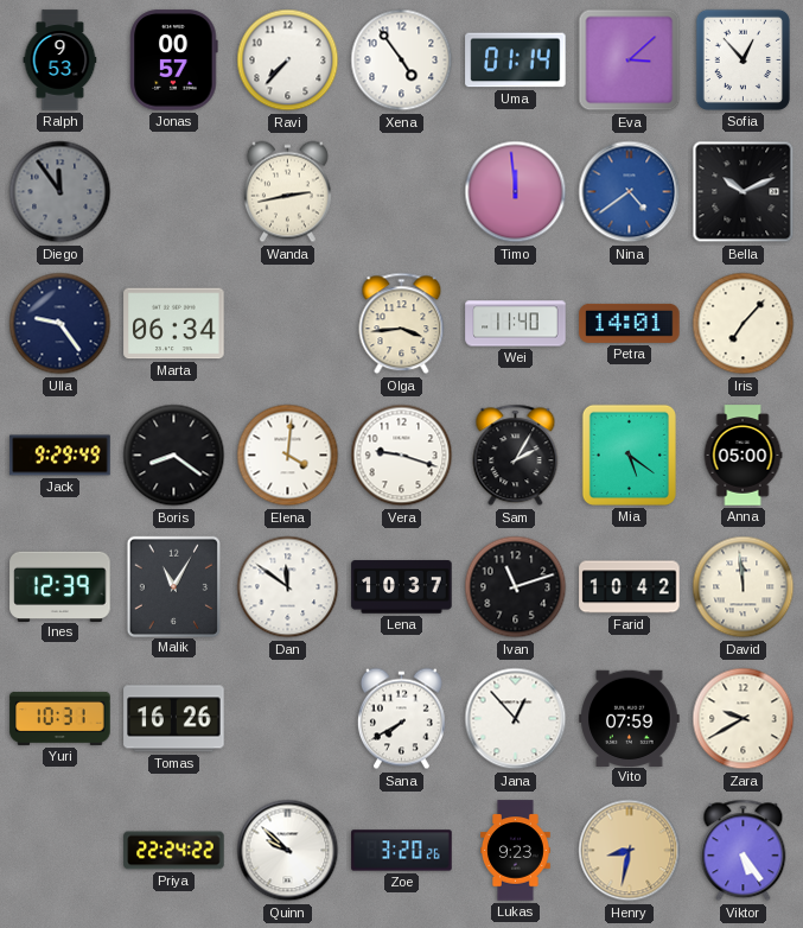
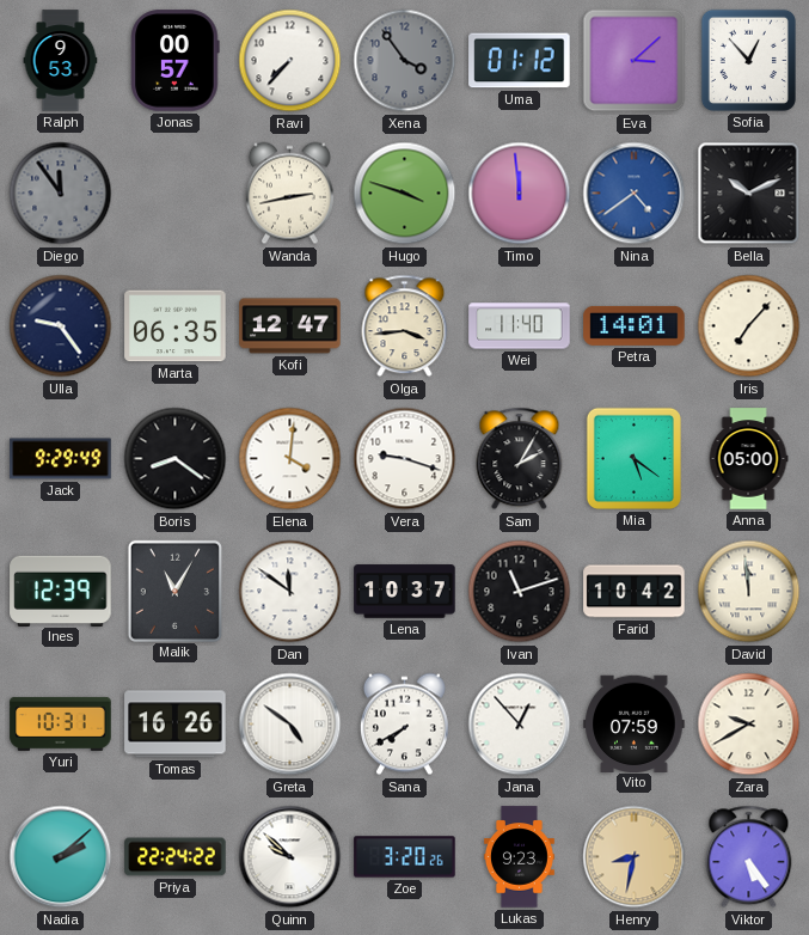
Xena: 4:54 -> 3:54 (405, 61)
Xena dial: white -> grey (405, 61)
Uma: 01:14 -> 01:12 (520, 61)
Hugo: none -> 3:48 (405, 194)
Marta: 06:34 -> 06:35 (176, 326)
Kofi: none -> 12:47 (290, 326)
Greta: none -> 4:51 (290, 725)
Nadia: none -> 2:08 (61, 857)
